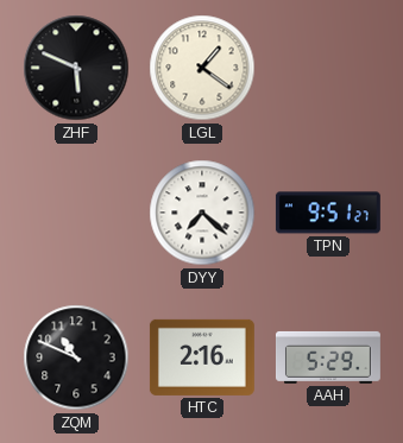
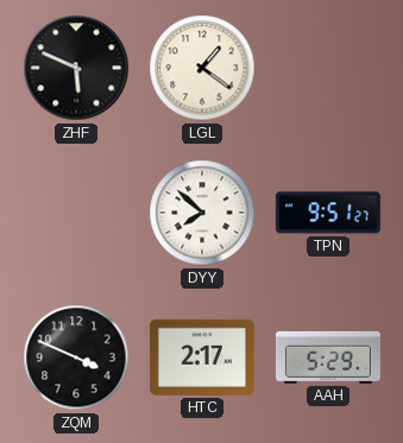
DYY: 7:22 -> 7:52 (202, 213)
ZQM: 10:49 -> 3:49 (76, 357)
HTC: 2:16 -> 2:17 (202, 357)
